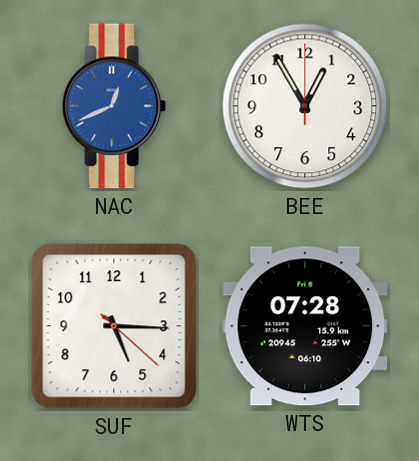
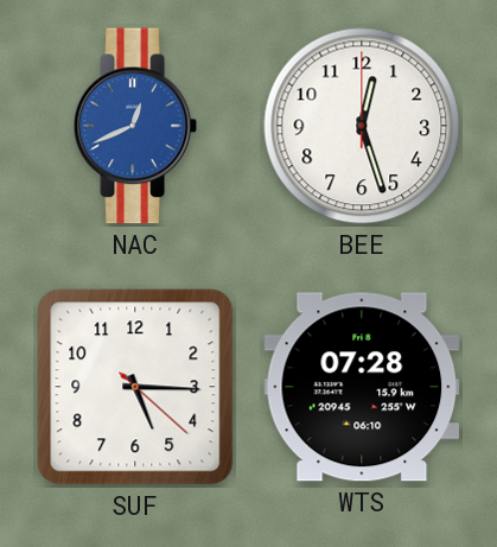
BEE: 12:55 -> 12:27 (362, 126)
